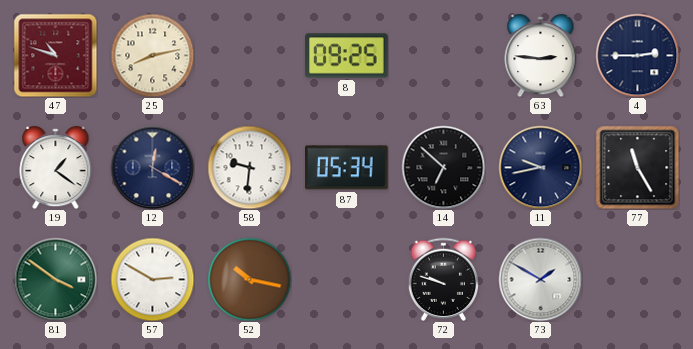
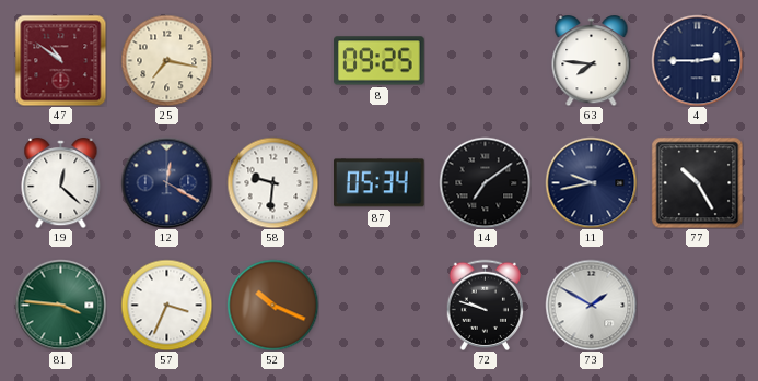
47: 10:48 -> 10:51 (60, 60)
25: 8:13 -> 7:17 (166, 60)
63: 2:46 -> 7:46 (592, 61)
19: 1:21 -> 12:22 (61, 183)
14: 6:52 -> 7:09 (485, 182)
77: 11:25 -> 10:25 (697, 182)
81: 3:51 -> 3:46 (60, 305)
57: 2:50 -> 3:34 (166, 305)
52: 10:17 -> 10:19 (272, 305)
